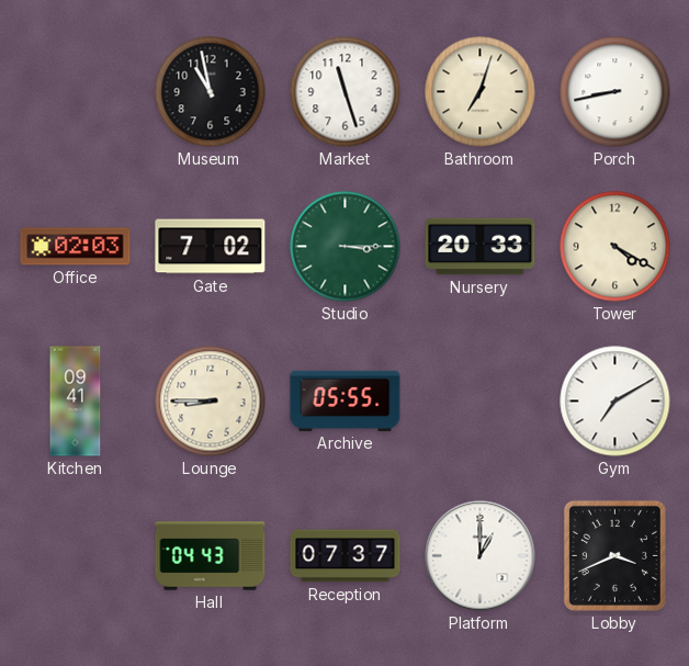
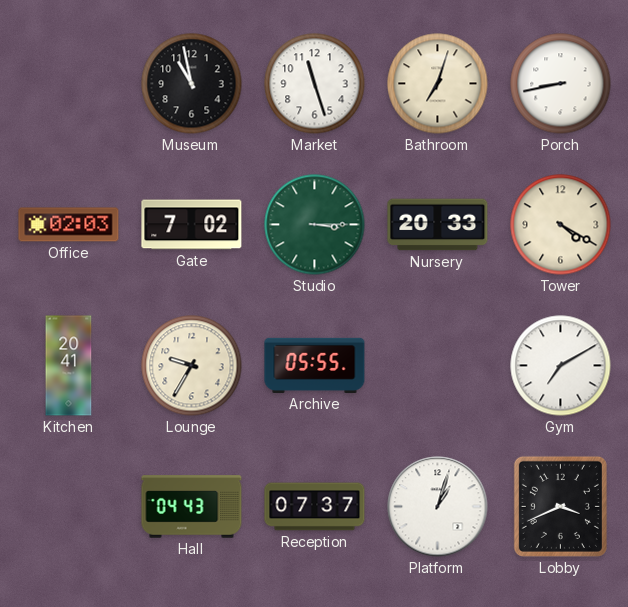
Kitchen: 09:41 -> 20:41 (69, 366)
Lounge: 8:45 -> 9:35 (192, 366)
Platform: 1:00 -> 1:03 (438, 507)
